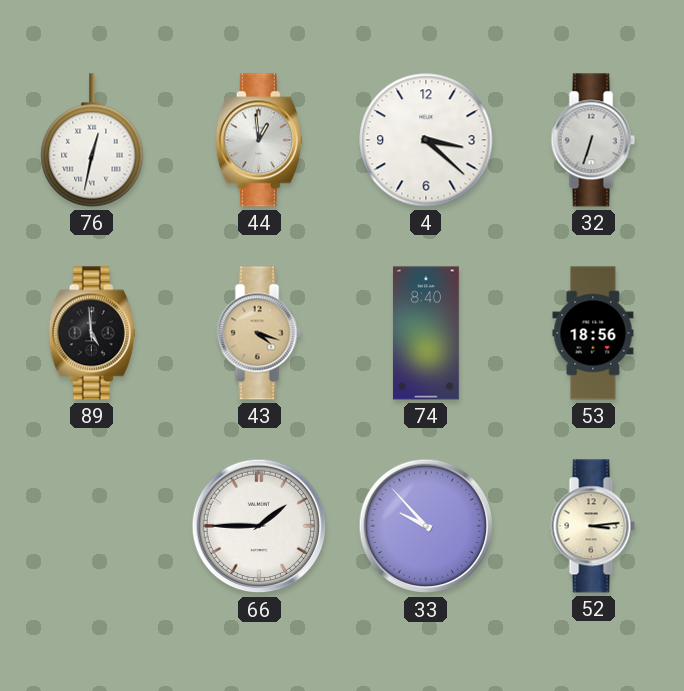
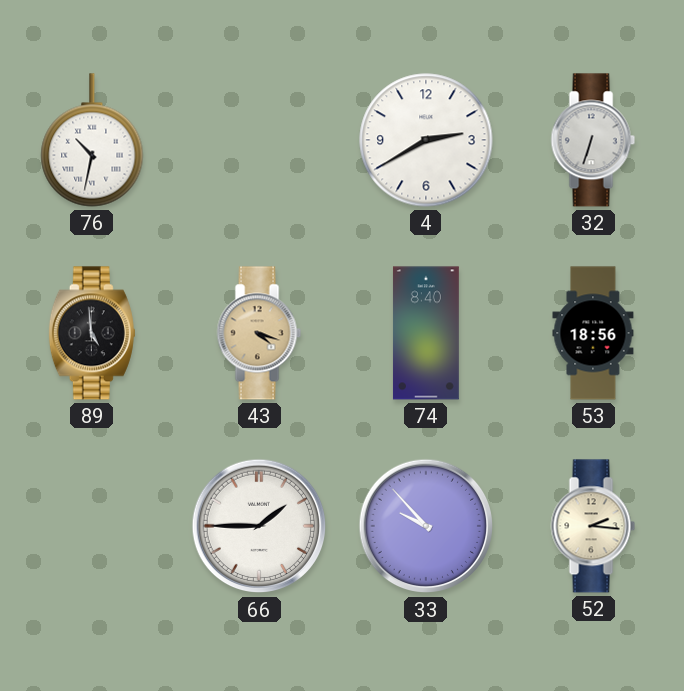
76: 12:32 -> 10:32 (92, 140)
44: 12:59 -> none (259, 140)
4: 3:22 -> 2:40 (426, 140)
52: 3:14 -> 2:16 (593, 526)
